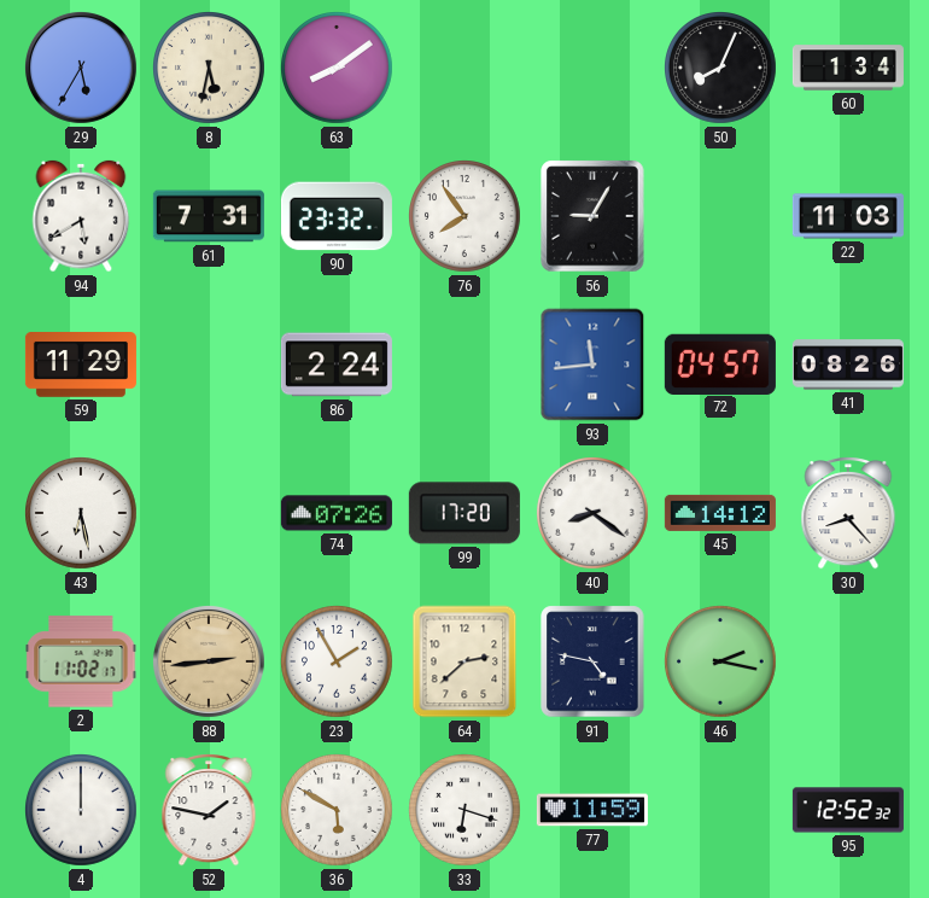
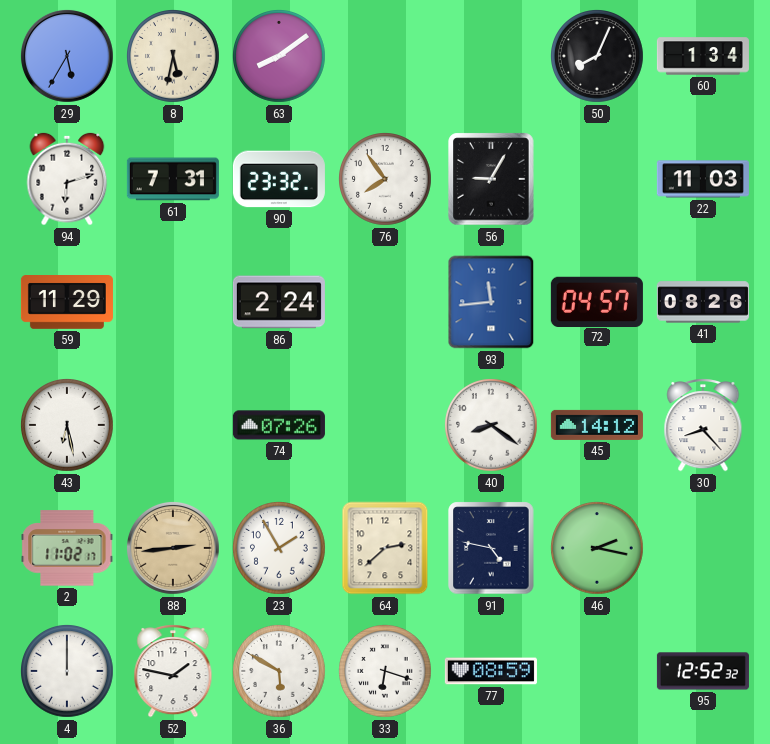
94: 5:40 -> 6:12 (67, 179)
99: 17:20 -> none (464, 513)
77: 11:59 -> 08:59 (491, 671)
